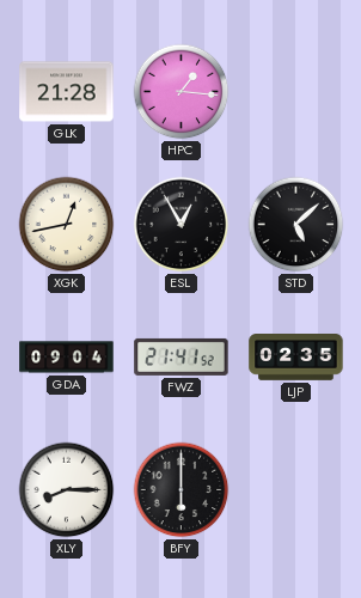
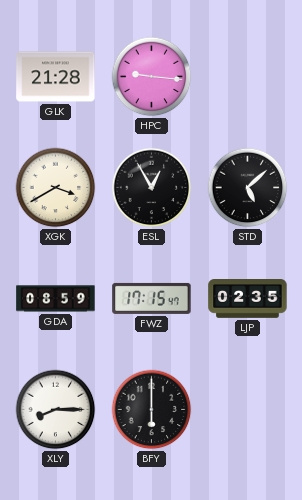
HPC: 1:16 -> 9:16 (152, 77)
XGK: 12:43 -> 3:40 (56, 188)
GDA: 09:04 -> 08:59 (56, 299)
FWZ: 21:41 -> 17:15 (152, 298)
